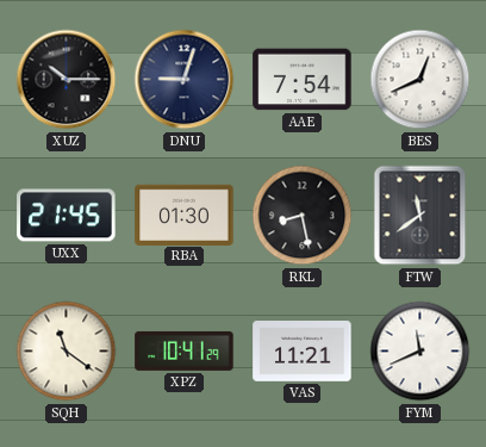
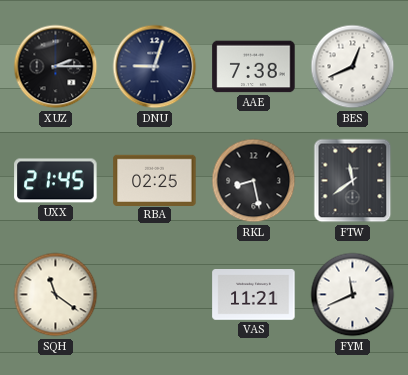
XUZ: 10:15 -> 2:15 (56, 67)
AAE: 7:54 -> 7:38 (254, 67)
RBA: 01:30 -> 02:25 (155, 180)
XPZ: 10:41 -> none (185, 350)
